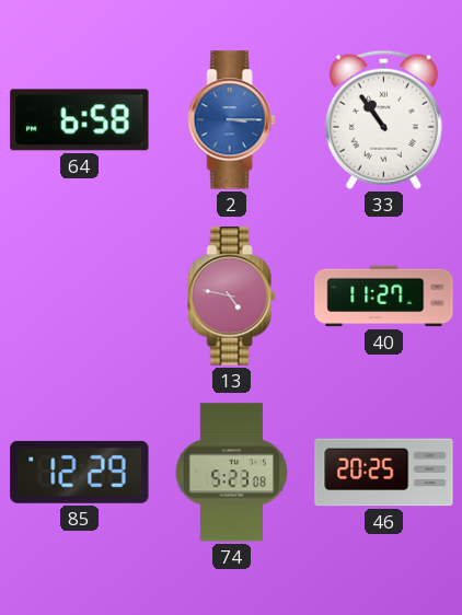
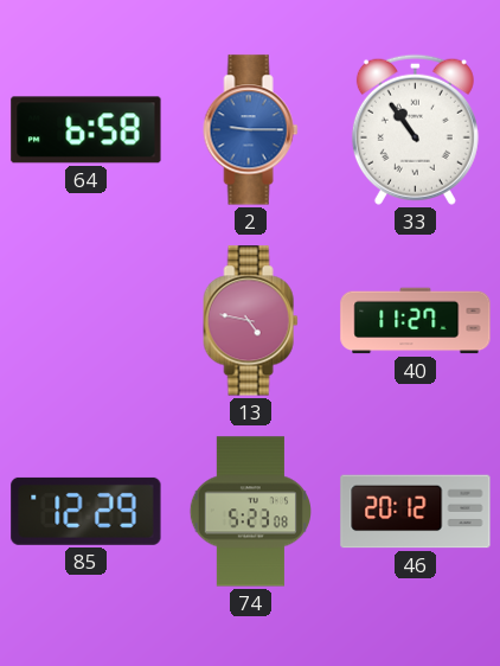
2: 3:15 -> 9:15 (251, 130)
46: 20:25 -> 20:12 (416, 512)
